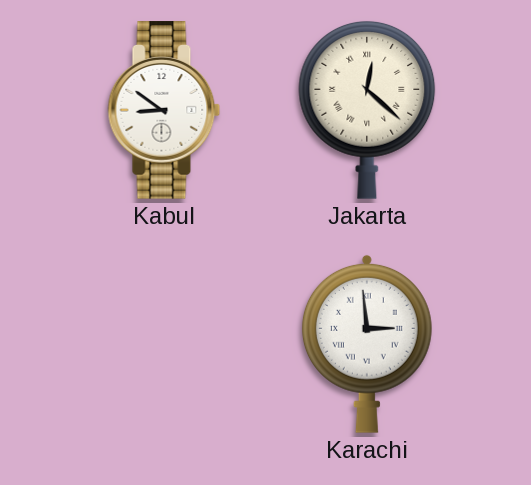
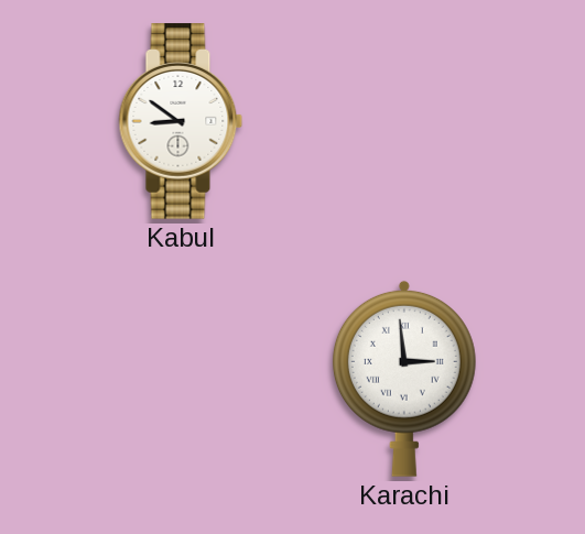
Jakarta: 12:22 -> none (367, 110)
